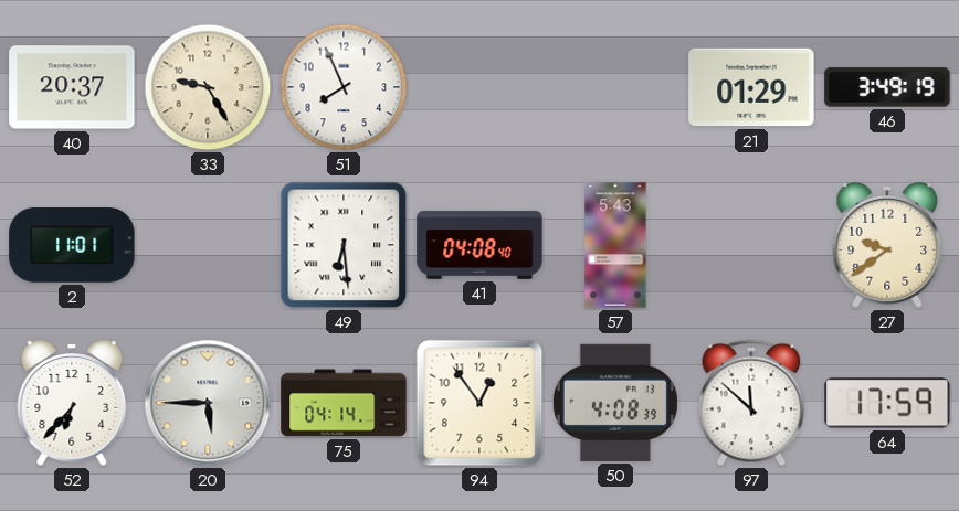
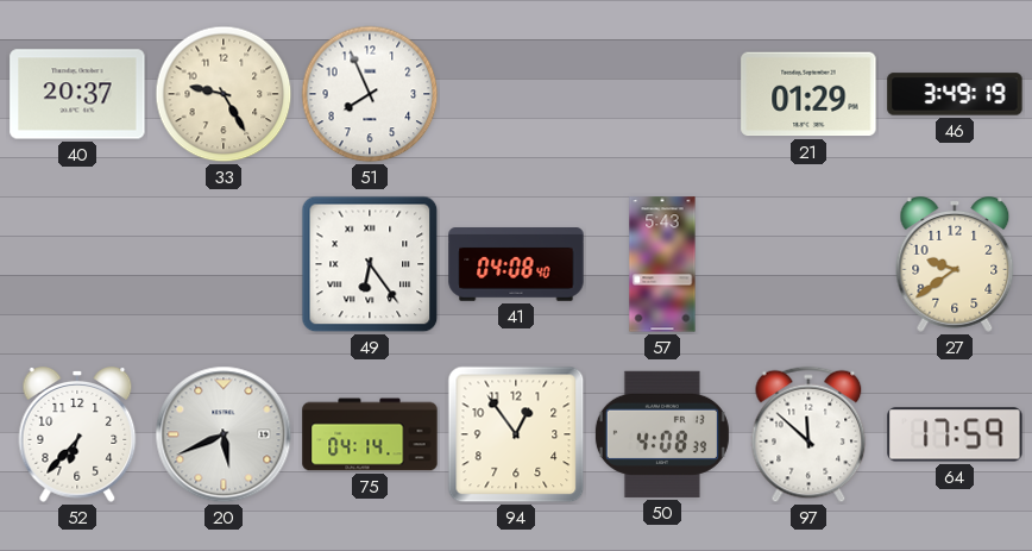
2: 11:01 -> none (72, 245)
49: 6:29 -> 6:24 (370, 264)
20: 5:45 -> 5:41 (224, 434)
